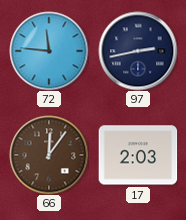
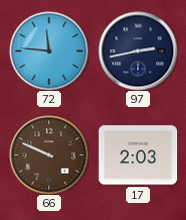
66: 12:06 -> 9:49 (49, 155)
